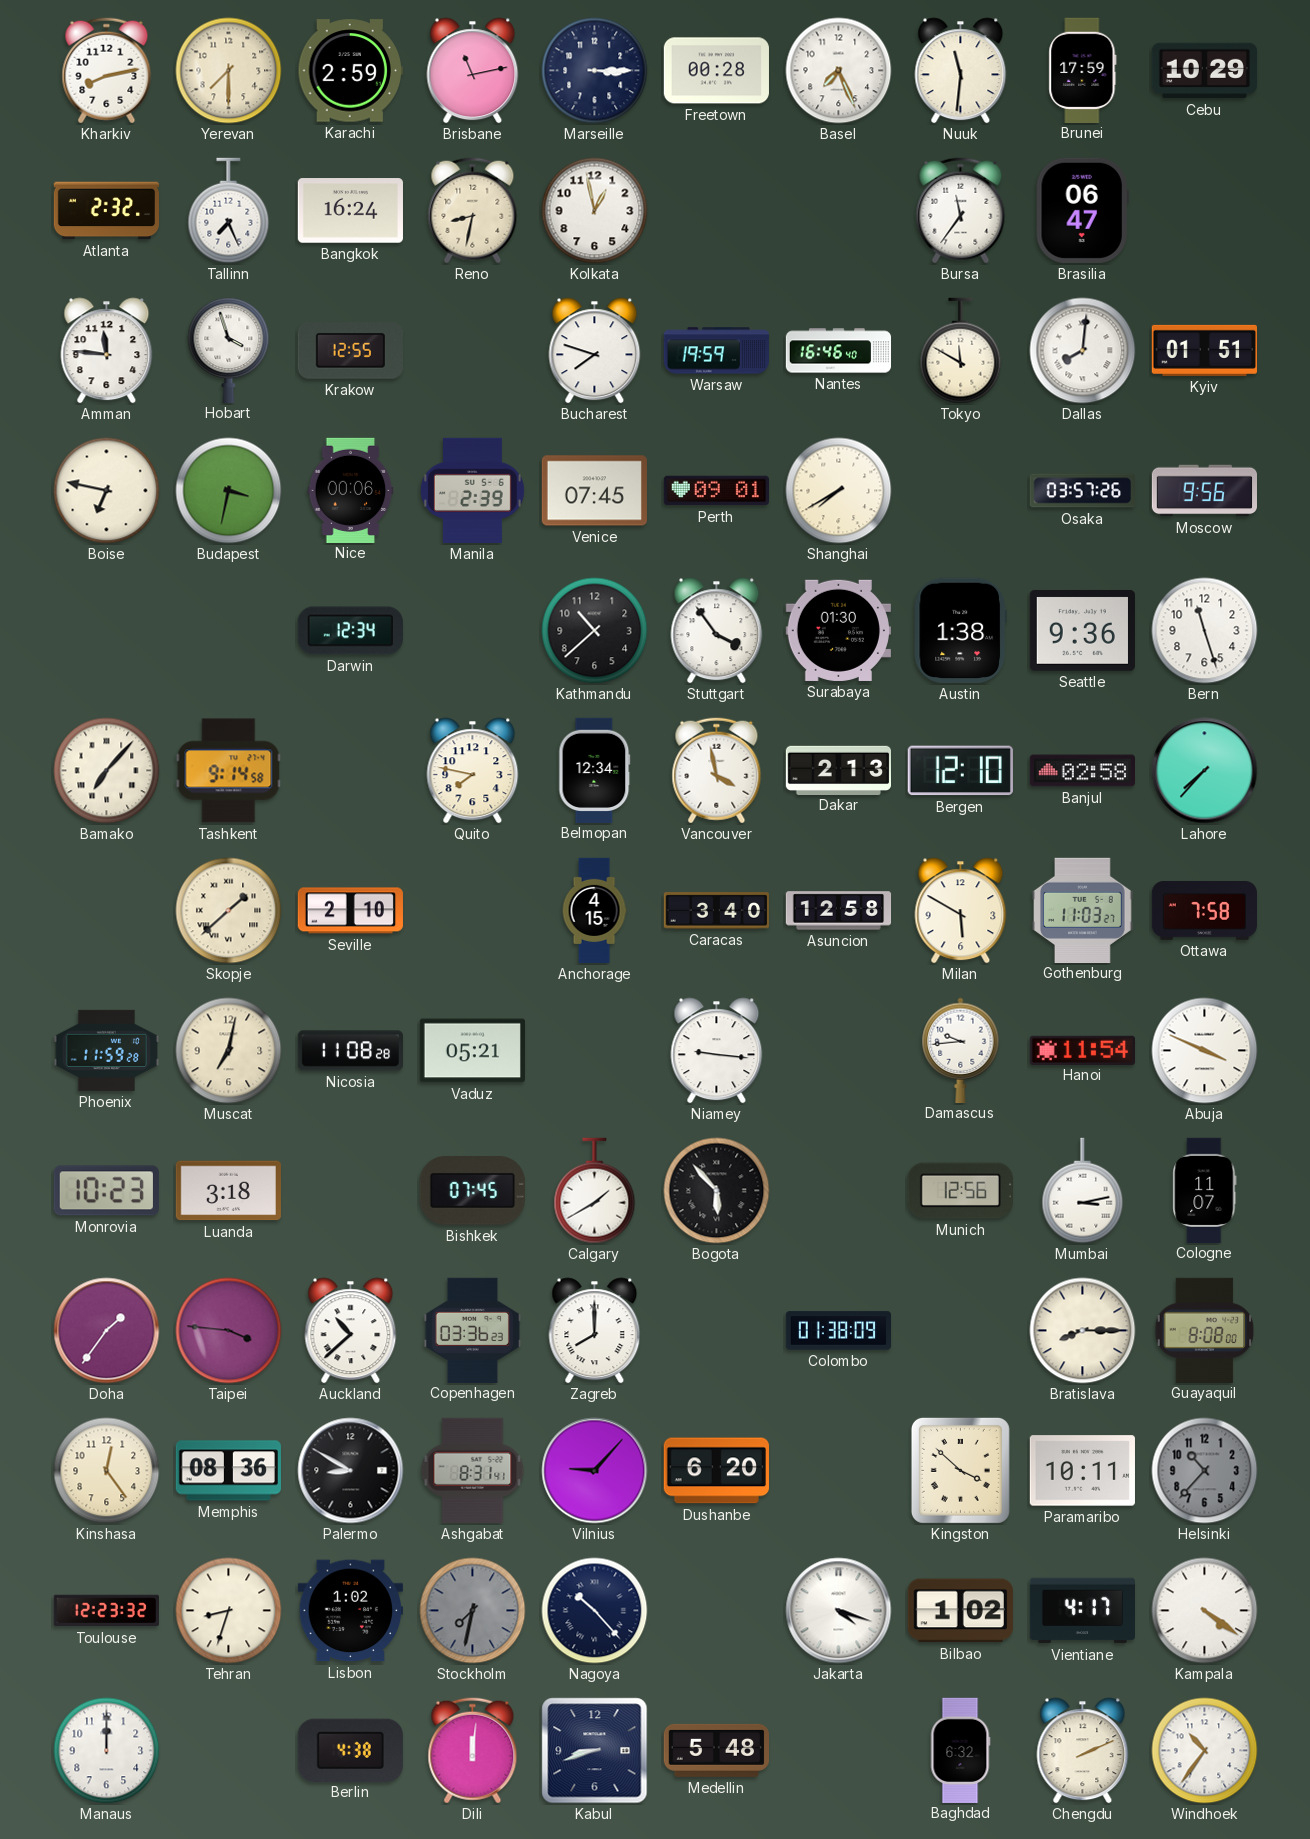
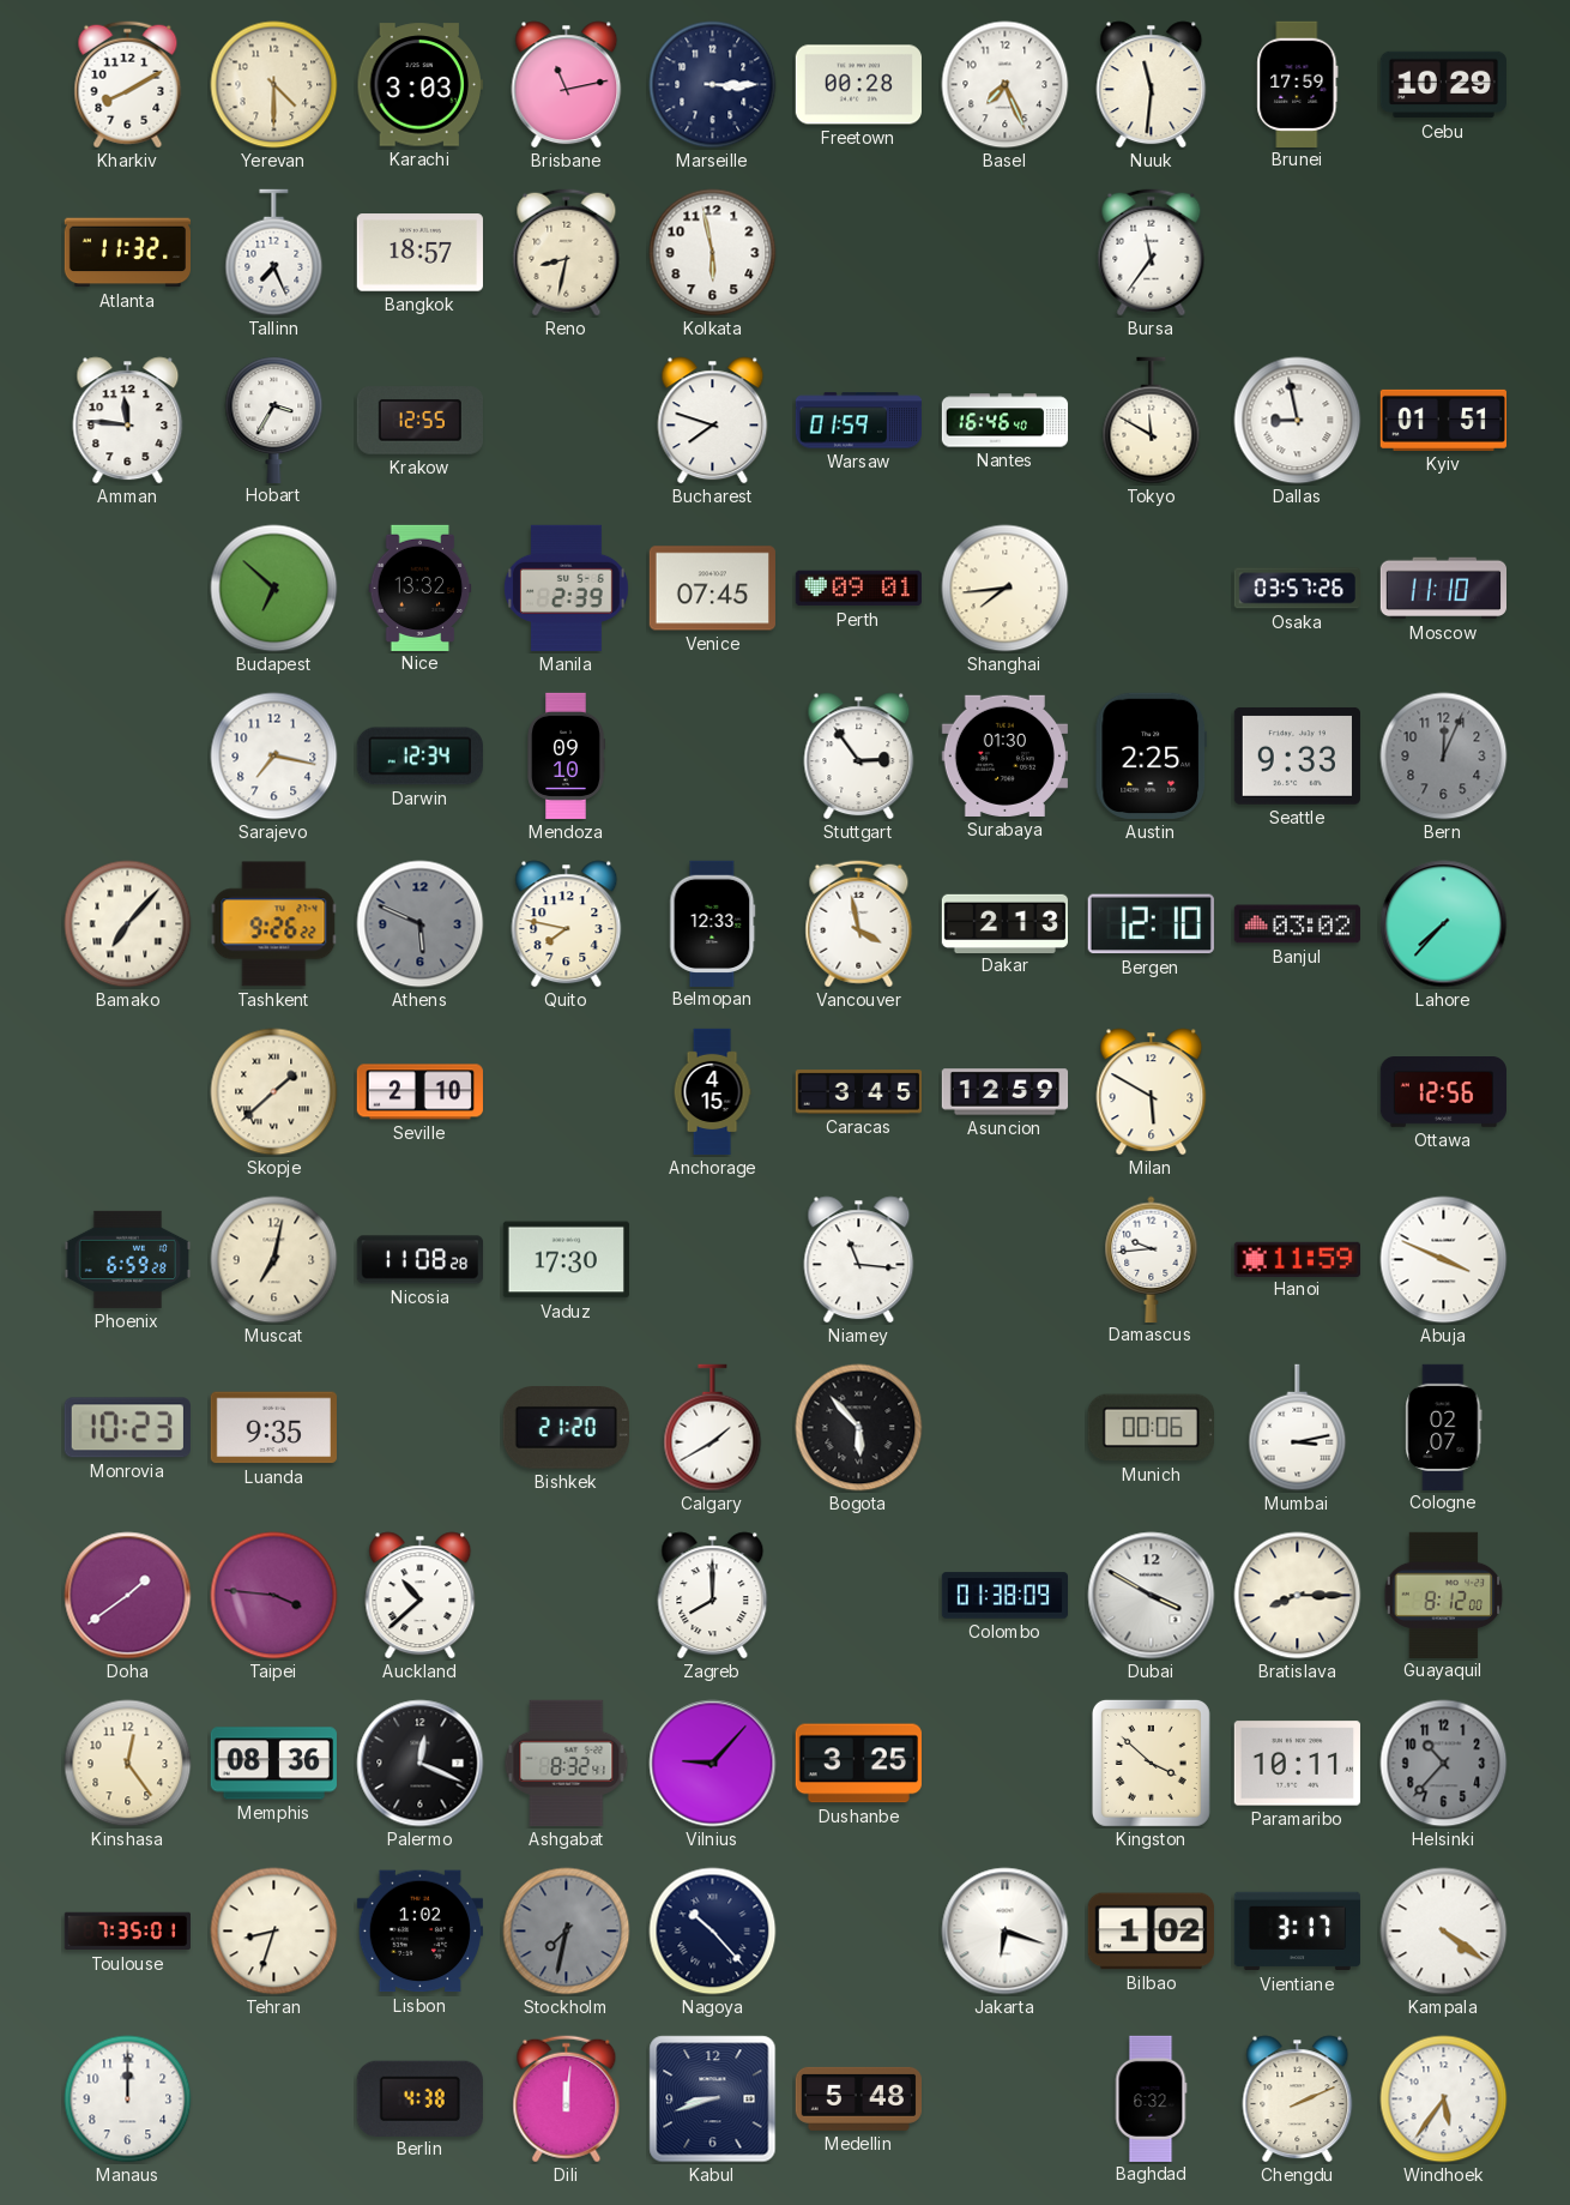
Kharkiv: 8:13 -> 8:10 (128, 85)
Yerevan: 7:30 -> 4:30 (274, 85)
Karachi: 2:59 -> 3:03 (419, 85)
Atlanta: 2:32 -> 11:32 (127, 253)
Bangkok: 16:24 -> 18:57 (419, 253)
Kolkata: 12:58 -> 5:58 (713, 253)
Brasilia: 06:47 -> none (1082, 210)
Hobart: 3:57 -> 3:35 (274, 420)
Warsaw: 19:59 -> 01:59 (858, 421)
Dallas: 8:01 -> 8:58 (1298, 421)
Boise: 6:47 -> none (107, 491)
Budapest: 3:32 -> 6:52 (274, 589)
Nice: 00:06 -> 13:32 (421, 588)
Shanghai: 7:40 -> 7:44 (1006, 589)
Moscow: 9:56 -> 11:10 (1443, 589)
Sarajevo: none -> 7:17 (274, 757)
Mendoza: none -> 09:10 (566, 757)
Kathmandu: 10:38 -> none (595, 631)
Stuttgart: 3:54 -> 2:54 (859, 757)
Austin: 1:38 -> 2:25 (1151, 755)
Seattle: 9:36 -> 9:33 (1297, 755)
Bern: 11:27 -> 12:04 (1444, 757)
Bern dial: white -> grey (1444, 757)
Tashkent: 9:14 -> 9:26 (274, 924)
Athens: none -> 5:49 (421, 924)
Belmopan: 12:34 -> 12:33 (713, 923)
Banjul: 02:58 -> 03:02 (1297, 924)
Caracas: 3:40 -> 3:45 (858, 1092)
Asuncion: 12:58 -> 12:59 (1006, 1092)
Gothenburg: 11:03 -> none (1083, 910)
Ottawa: 7:58 -> 12:56 (1443, 1092)
Phoenix: 11:59 -> 6:59 (127, 1259)
Vaduz: 05:21 -> 17:30 (566, 1260)
Niamey: 9:16 -> 11:16 (859, 1260)
Hanoi: 11:54 -> 11:59 (1297, 1259)
Luanda: 3:18 -> 9:35 (273, 1428)
Bishkek: 07:45 -> 21:20 (566, 1428)
Munich: 12:56 -> 00:06 (1151, 1428)
Cologne: 11:07 -> 02:07 (1444, 1427)
Doha: 1:36 -> 1:39 (128, 1596)
Copenhagen: 03:36 -> none (472, 1330)
Dubai: none -> 3:50 (1152, 1596)
Guayaquil: 8:08 -> 8:12 (1444, 1595)
Palermo: 8:50 -> 12:19 (421, 1764)
Ashgabat: 8:31 -> 8:32 (567, 1763)
Dushanbe: 6:20 -> 3:25 (858, 1764)
Toulouse: 12:23 -> 7:35 (127, 1932)
Jakarta: 4:18 -> 6:18 (1006, 1932)
Vientiane: 4:17 -> 3:17 (1297, 1932)
Windhoek: 10:36 -> 5:36 (1444, 2099)
